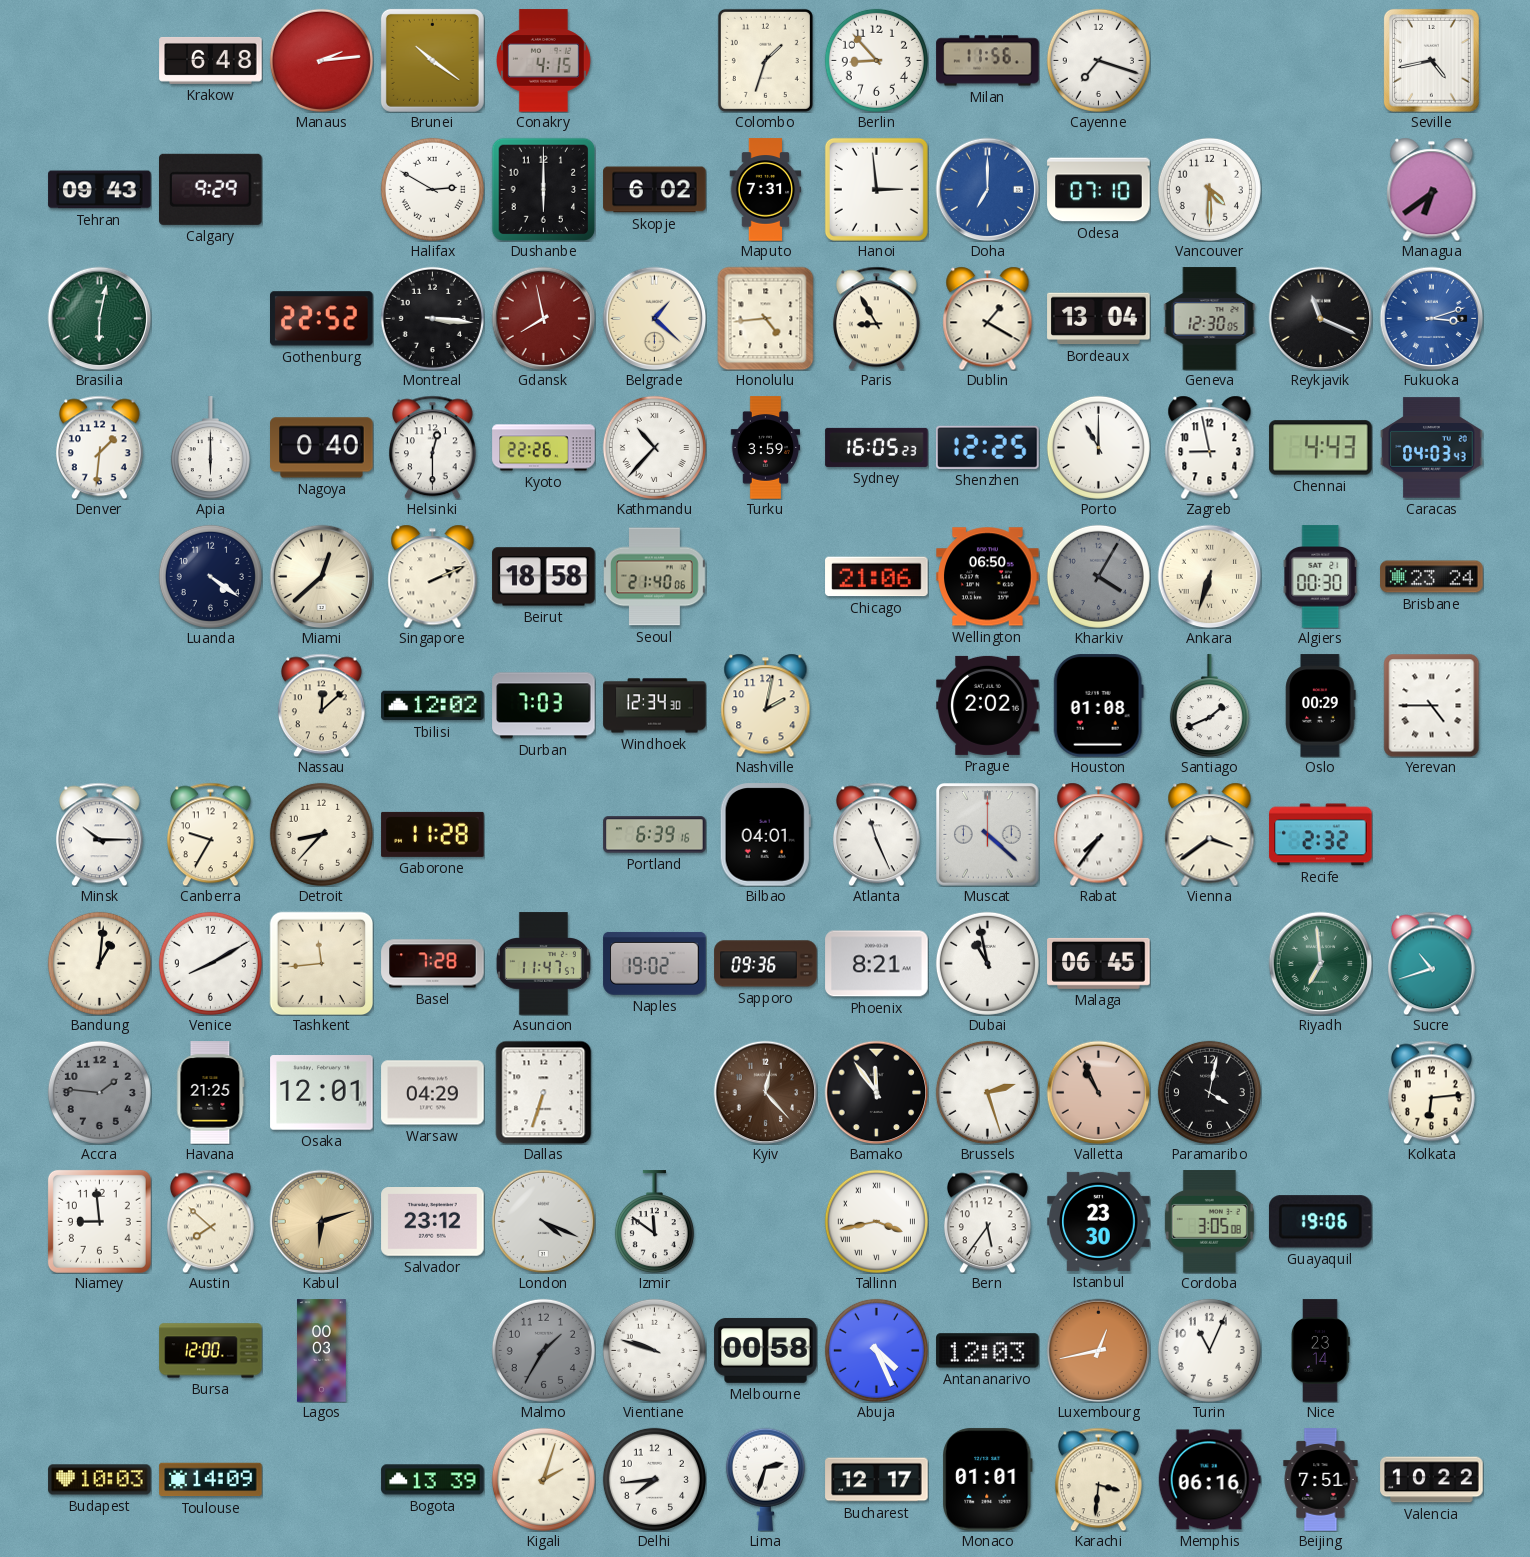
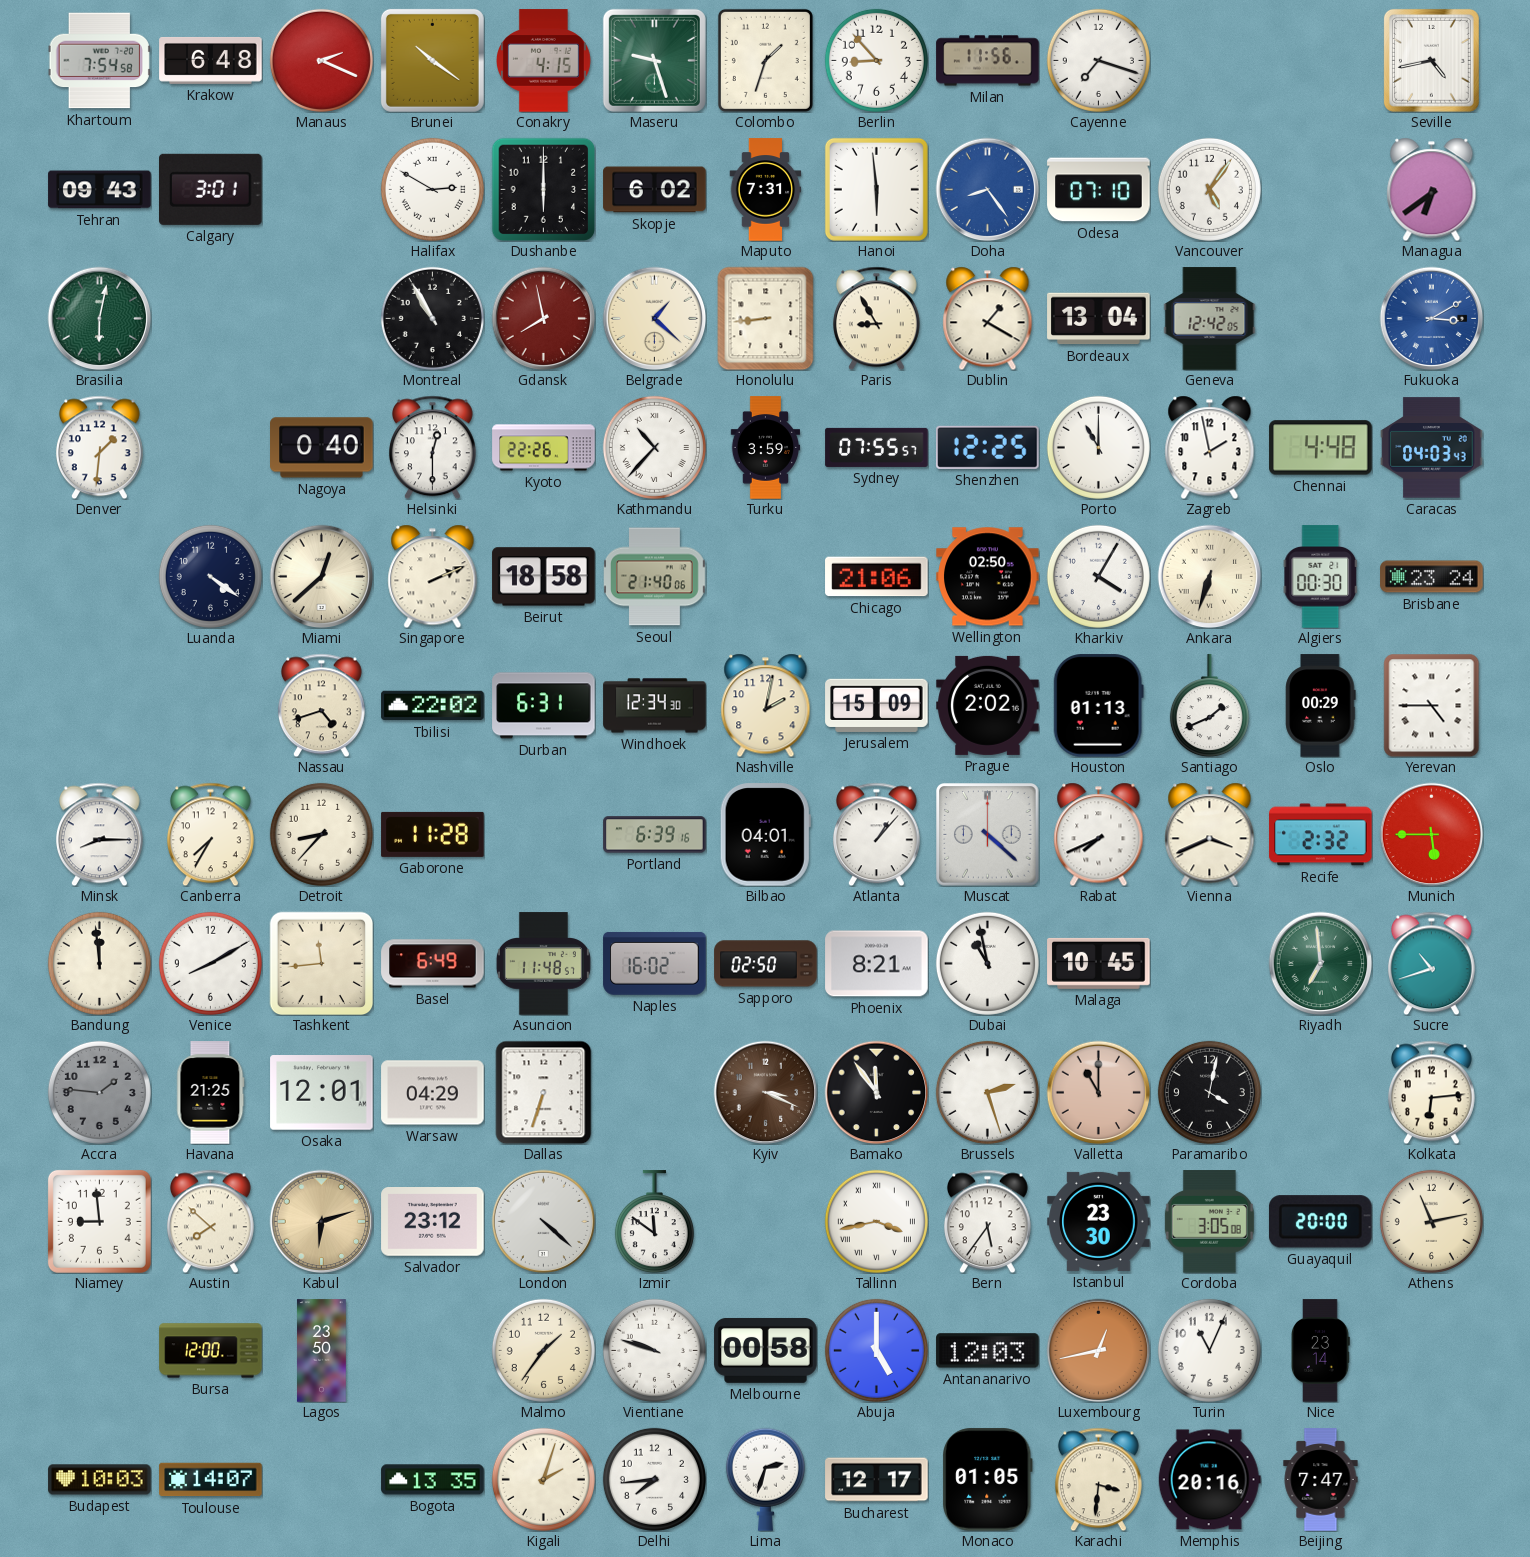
Khartoum: none -> 7:54 (99, 61)
Manaus: 2:14 -> 2:19 (321, 60)
Maseru: none -> 9:27 (654, 60)
Calgary: 9:29 -> 3:01 (211, 189)
Hanoi: 2:59 -> 5:59 (876, 189)
Doha: 7:00 -> 8:24 (987, 189)
Vancouver: 4:30 -> 5:06 (1209, 189)
Gothenburg: 22:52 -> none (322, 319)
Montreal: 3:16 -> 10:55 (432, 318)
Honolulu: 4:44 -> 8:44 (766, 318)
Geneva: 12:30 -> 12:42 (1210, 319)
Reykjavik: 11:19 -> none (1320, 318)
Fukuoka: 3:12 -> 3:10 (1431, 318)
Apia: 6:00 -> none (210, 448)
Sydney: 16:05 -> 07:55 (877, 447)
Zagreb: 8:58 -> 1:58 (1210, 447)
Chennai: 4:43 -> 4:48 (1321, 448)
Wellington: 06:50 -> 02:50 (988, 577)
Kharkiv dial: grey -> white (1098, 576)
Nassau: 12:08 -> 4:42 (321, 705)
Tbilisi: 12:02 -> 22:02 (433, 706)
Durban: 7:03 -> 6:31 (544, 706)
Jerusalem: none -> 15:09 (877, 705)
Houston: 01:08 -> 01:13 (1098, 706)
Minsk: 10:15 -> 8:15 (99, 834)
Canberra: 9:35 -> 7:35 (210, 834)
Atlanta: 11:26 -> 1:07 (876, 834)
Rabat: 7:36 -> 7:41 (1099, 834)
Vienna: 3:39 -> 3:41 (1210, 834)
Munich: none -> 5:45 (1431, 834)
Bandung: 1:01 -> 11:59 (99, 963)
Basel: 7:28 -> 6:49 (433, 964)
Asuncion: 11:47 -> 11:48 (543, 964)
Naples: 19:02 -> 16:02 (655, 964)
Sapporo: 09:36 -> 02:50 (766, 964)
Malaga: 06:45 -> 10:45 (1099, 963)
Kyiv: 12:23 -> 3:19 (765, 1092)
Valletta: 10:56 -> 11:00 (1098, 1092)
London: 4:19 -> 4:22 (543, 1221)
Guayaquil: 19:06 -> 20:00 (1320, 1222)
Athens: none -> 11:13 (1431, 1221)
Lagos: 00:03 -> 23:50 (322, 1351)
Malmo: 1:35 -> 1:36 (543, 1350)
Malmo dial: grey -> cream (543, 1350)
Abuja: 4:26 -> 5:00 (876, 1350)
Toulouse: 14:09 -> 14:07 (211, 1480)
Bogota: 13:39 -> 13:35 (433, 1480)
Monaco: 01:01 -> 01:05 (988, 1480)
Memphis: 06:16 -> 20:16 (1209, 1480)
Beijing: 7:51 -> 7:47 (1321, 1480)
Valencia: 10:22 -> none (1432, 1480)
